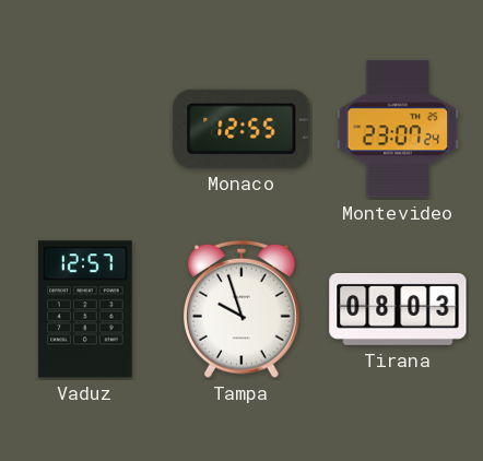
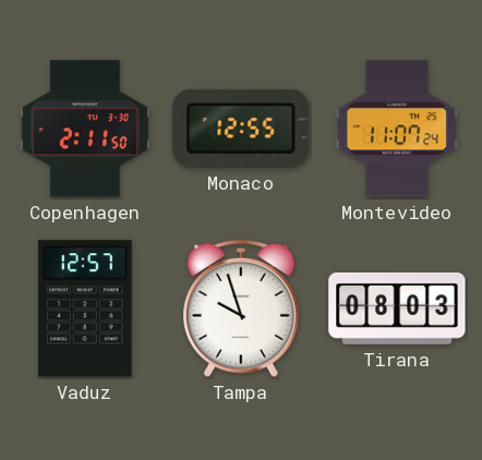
Copenhagen: none -> 2:11 (85, 129)
Montevideo: 23:07 -> 11:07 (397, 129)
